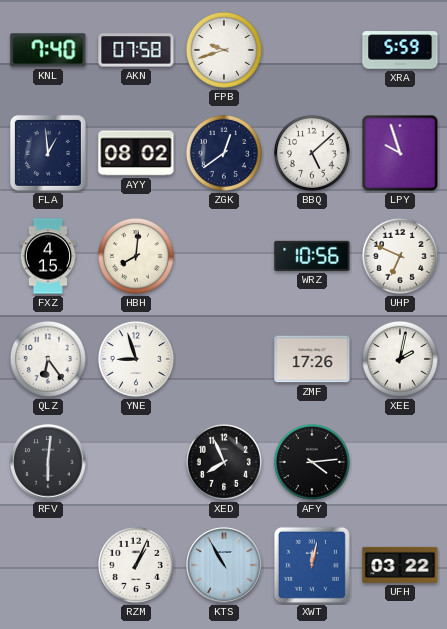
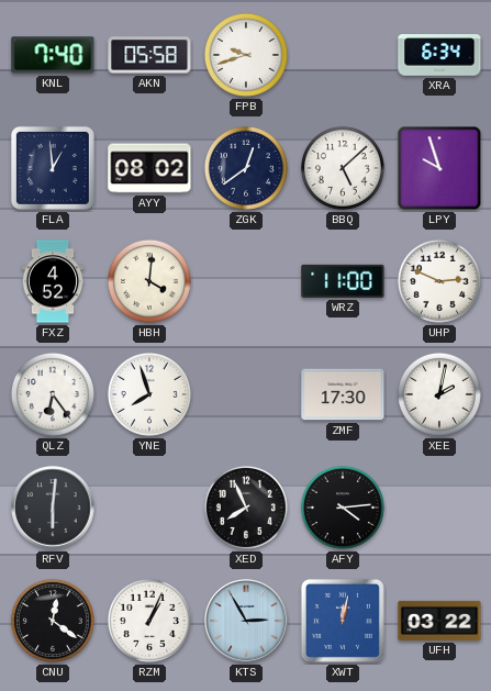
AKN: 07:58 -> 05:58 (149, 55)
XRA: 5:59 -> 6:34 (439, 55)
FXZ: 4:15 -> 4:52 (53, 281)
HBH: 8:01 -> 4:01 (149, 281)
WRZ: 10:56 -> 11:00 (343, 281)
UHP: 6:49 -> 2:49 (439, 281)
YNE: 8:57 -> 7:57 (149, 394)
ZMF: 17:26 -> 17:30 (343, 394)
CNU: none -> 12:21 (53, 621)
KTS: 10:55 -> 2:55 (246, 621)
